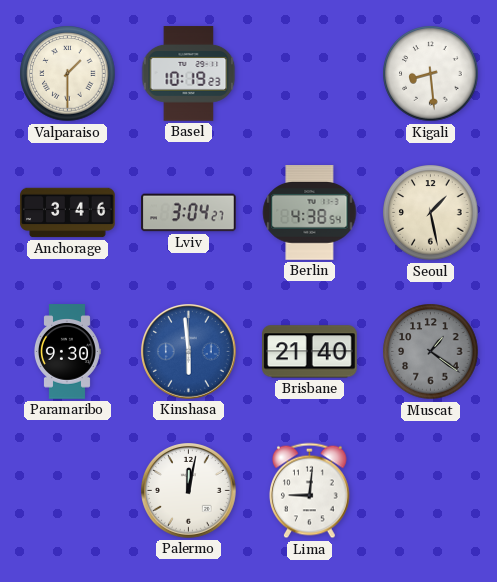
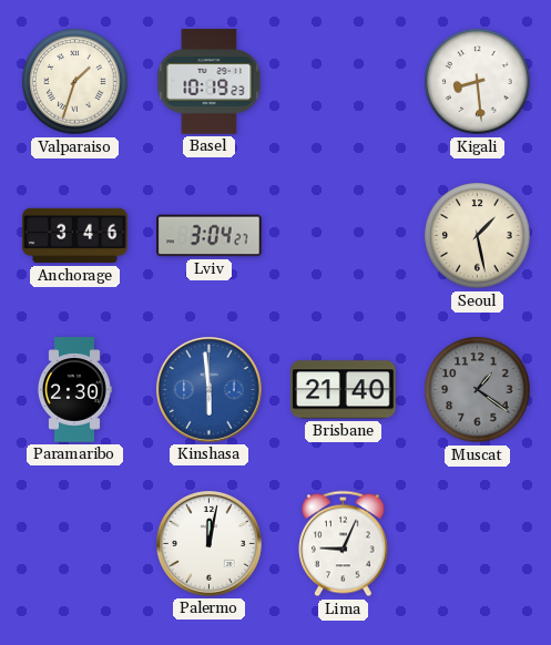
Valparaiso: 1:30 -> 1:33 (75, 82)
Berlin: 4:38 -> none (310, 213)
Paramaribo: 9:30 -> 2:30 (74, 390)
Lima: 9:01 -> 9:04 (344, 544)
